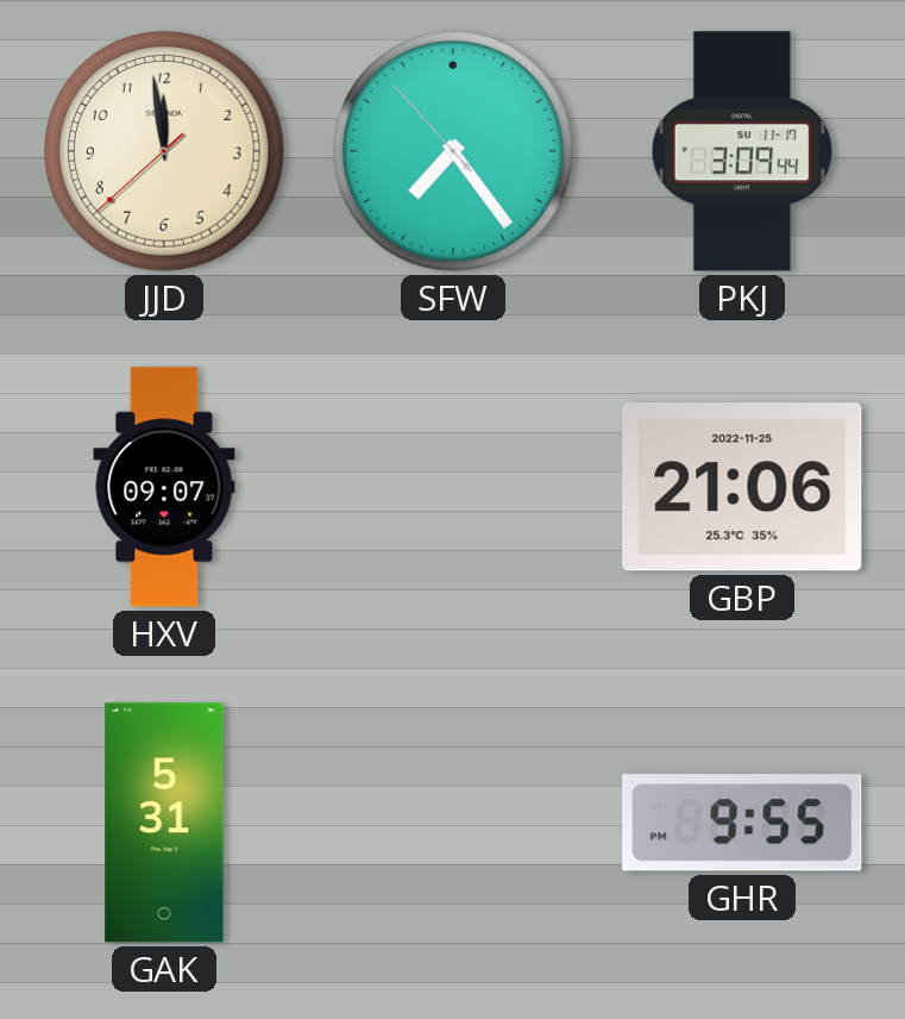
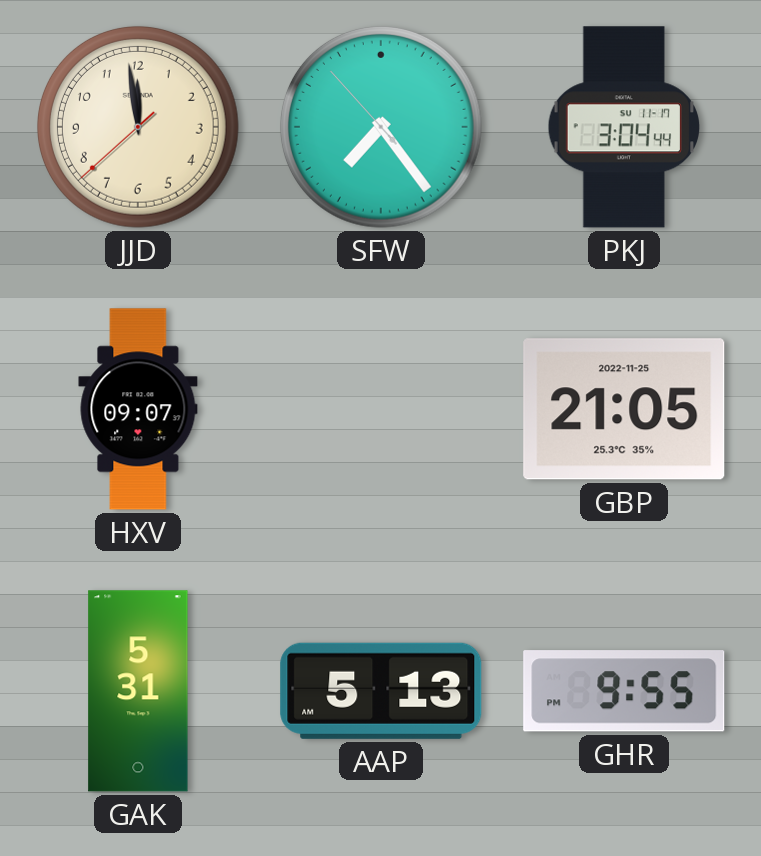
PKJ: 3:09 -> 3:04 (624, 127)
GBP: 21:06 -> 21:05 (624, 409)
AAP: none -> 5:13 (381, 691)
